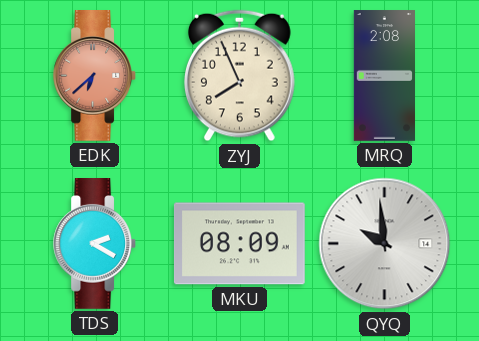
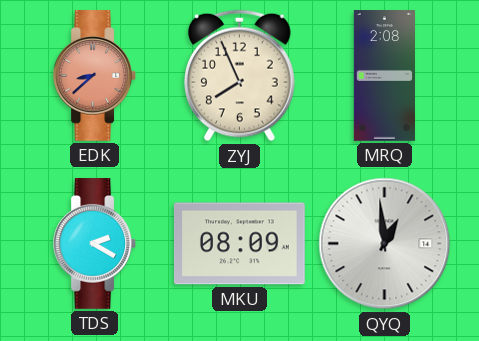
EDK: 6:38 -> 8:38 (94, 76)
QYQ: 9:59 -> 12:59 (385, 244)
